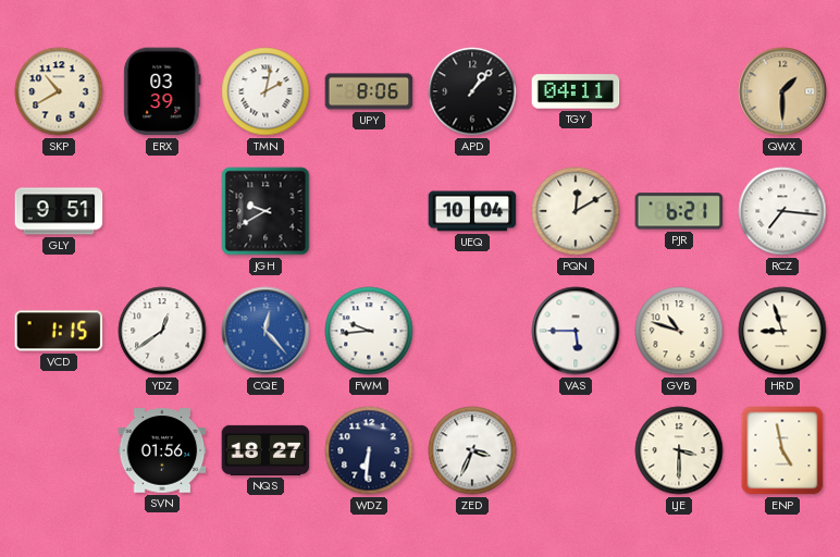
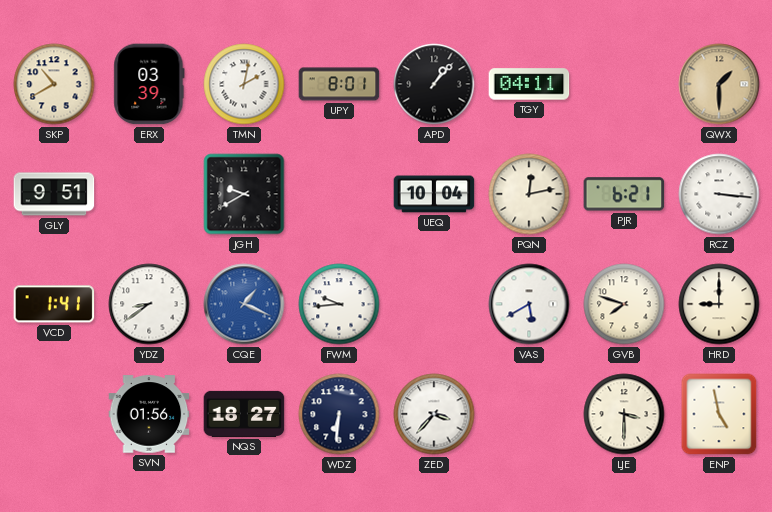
UPY: 8:06 -> 8:01 (339, 84)
PQN: 12:10 -> 12:13 (529, 194)
RCZ: 7:16 -> 3:16 (719, 194)
VCD: 1:15 -> 1:41 (54, 304)
YDZ: 12:39 -> 8:39 (149, 304)
CQE: 12:23 -> 1:19 (244, 304)
VAS: 5:45 -> 5:40 (529, 304)
GVB: 10:48 -> 7:48 (624, 304)
HRD: 8:57 -> 9:00 (719, 304)
ZED: 3:34 -> 3:37 (434, 414)
